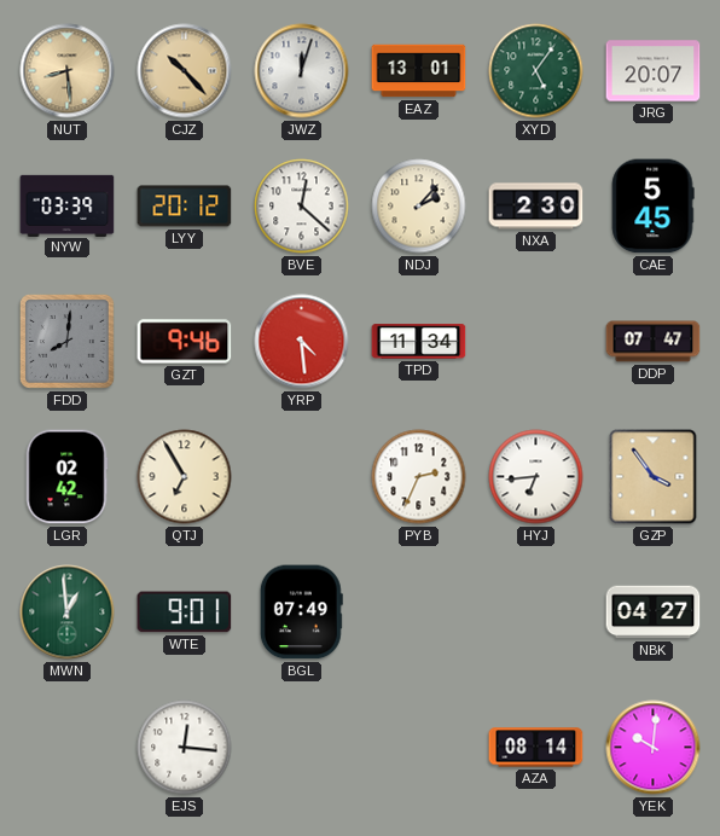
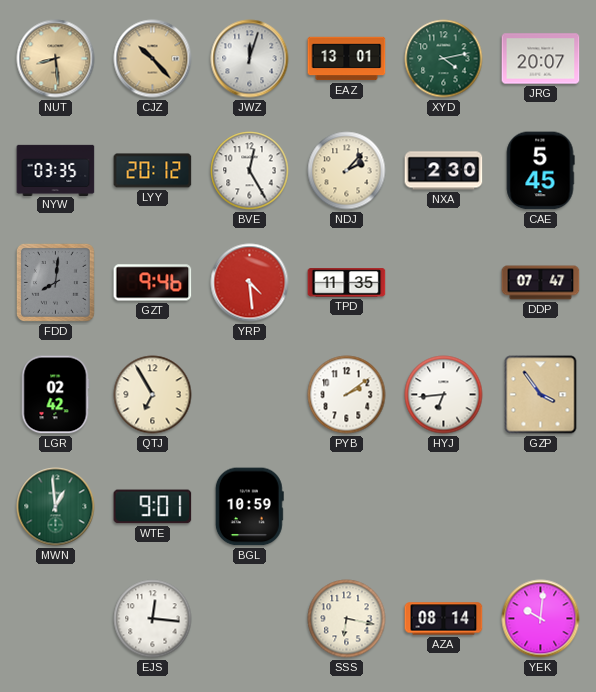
XYD: 5:06 -> 4:13 (444, 59)
NYW: 03:39 -> 03:35 (56, 170)
BVE: 12:22 -> 12:25 (250, 171)
TPD: 11:34 -> 11:35 (347, 283)
PYB: 2:34 -> 2:09 (347, 395)
BGL: 07:49 -> 10:59 (249, 507)
NBK: 04:27 -> none (654, 613)
SSS: none -> 6:17 (347, 619)
